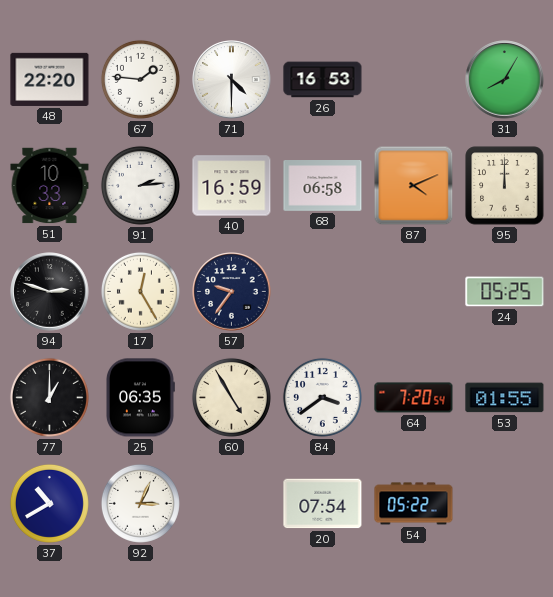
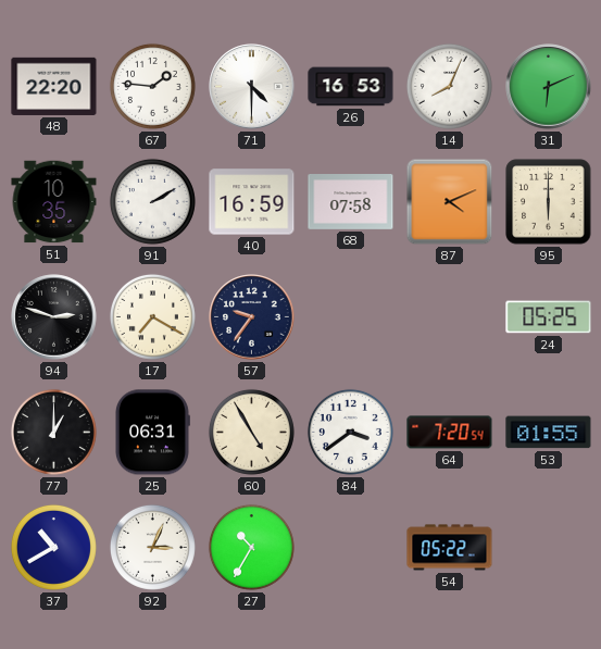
14: none -> 8:04 (449, 86)
31: 8:05 -> 6:11 (549, 87)
51: 10:33 -> 10:35 (54, 202)
91: 2:14 -> 2:10 (152, 201)
68: 06:58 -> 07:58 (351, 202)
95: 12:00 -> 6:00 (549, 202)
17: 12:25 -> 7:20 (152, 316)
25: 06:35 -> 06:31 (153, 433)
27: none -> 10:35 (251, 547)
20: 07:54 -> none (323, 504)
